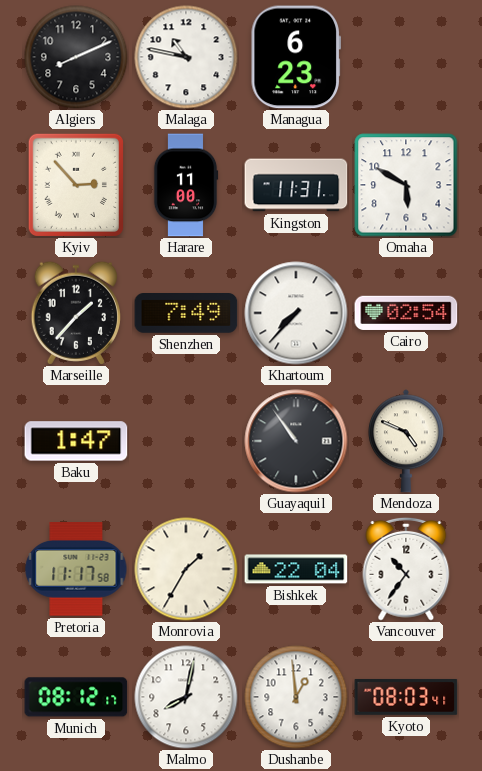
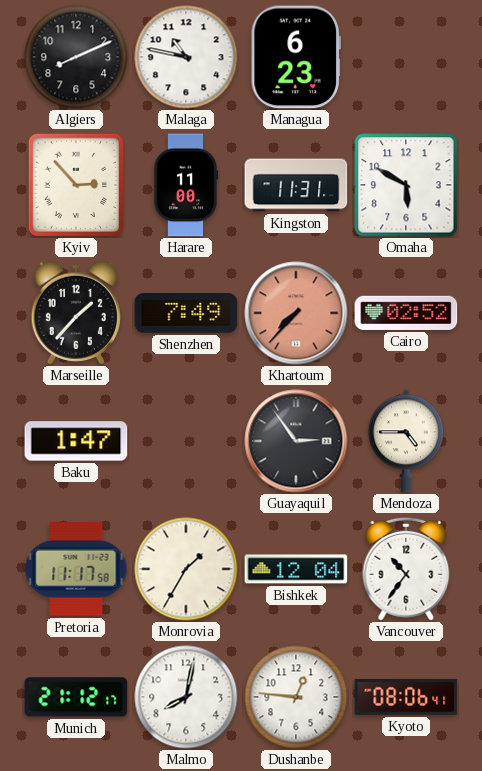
Khartoum dial: white -> salmon (296, 313)
Cairo: 02:54 -> 02:52 (406, 313)
Guayaquil: 10:54 -> 2:54 (296, 441)
Mendoza: 4:49 -> 4:45 (406, 441)
Bishkek: 22:04 -> 12:04 (296, 569)
Munich: 08:12 -> 21:12 (76, 697)
Dushanbe: 12:59 -> 12:46 (296, 697)
Kyoto: 08:03 -> 08:06 (406, 697)
